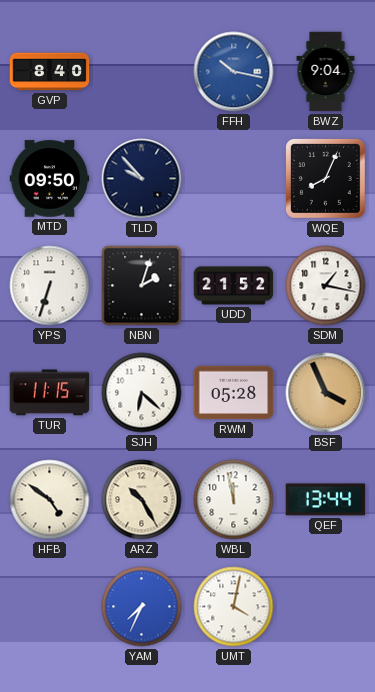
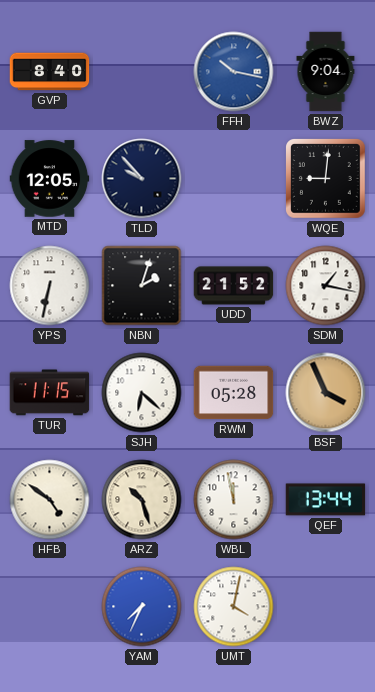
MTD: 09:50 -> 12:05 (50, 179)
WQE: 8:04 -> 9:01 (326, 179)
YPS: 6:33 -> 6:32 (50, 286)
ARZ: 10:25 -> 10:27 (142, 500)
